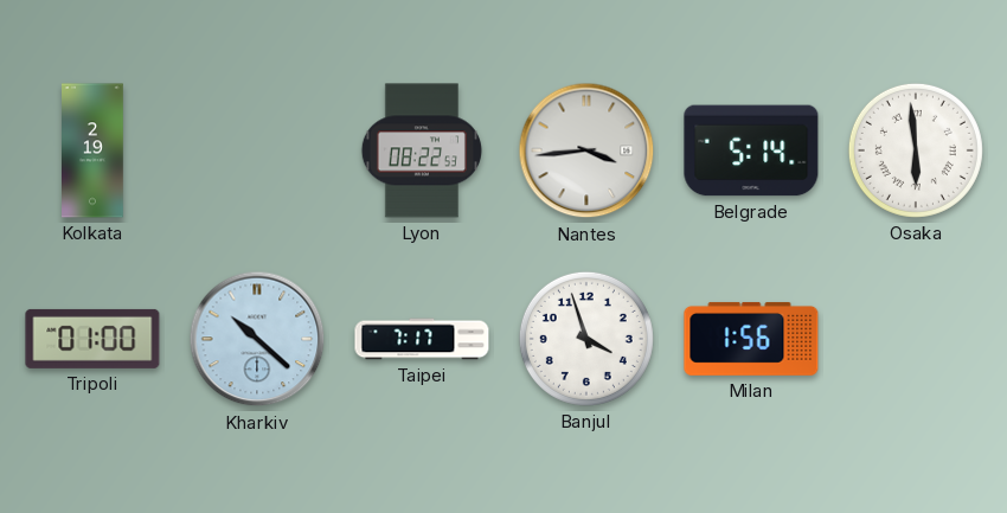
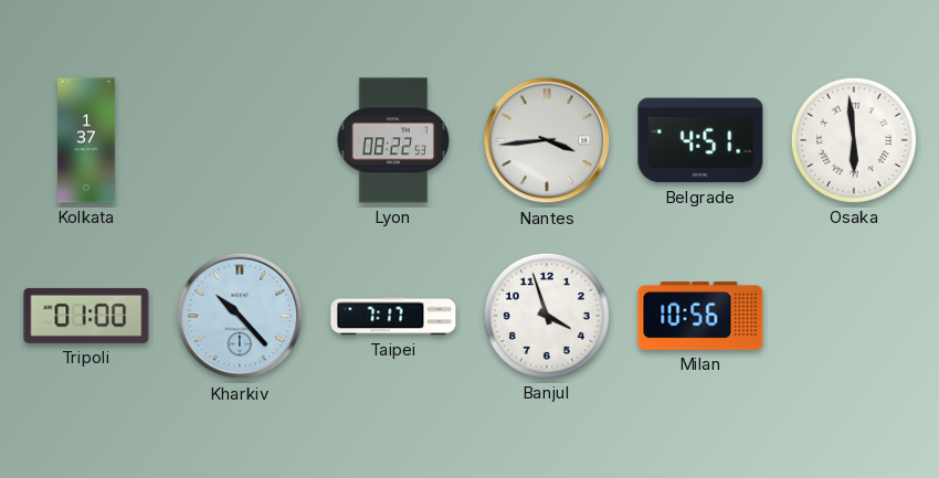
Kolkata: 2:19 -> 1:37 (87, 140)
Belgrade: 5:14 -> 4:51 (700, 140)
Kharkiv: 10:22 -> 10:23 (240, 316)
Milan: 1:56 -> 10:56 (700, 316)
